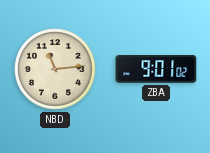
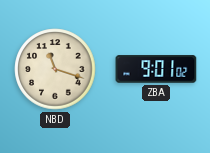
NBD: 11:14 -> 11:18 (55, 69)
